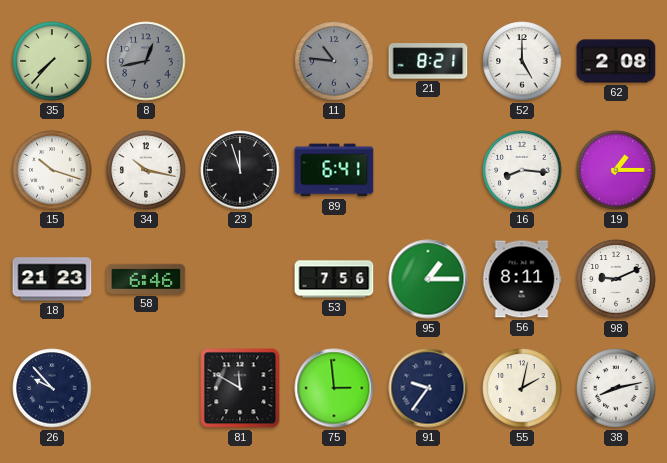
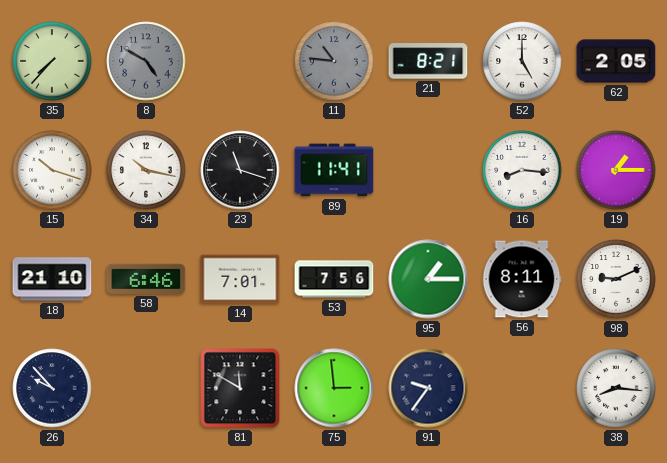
8: 12:43 -> 4:50 (146, 61)
62: 2:08 -> 2:05 (616, 61)
23: 11:57 -> 11:18 (240, 170)
89: 6:41 -> 11:41 (334, 170)
18: 21:23 -> 21:10 (52, 279)
14: none -> 7:01 (240, 279)
55: 2:02 -> none (522, 388)
38: 8:13 -> 8:16 (616, 388)
